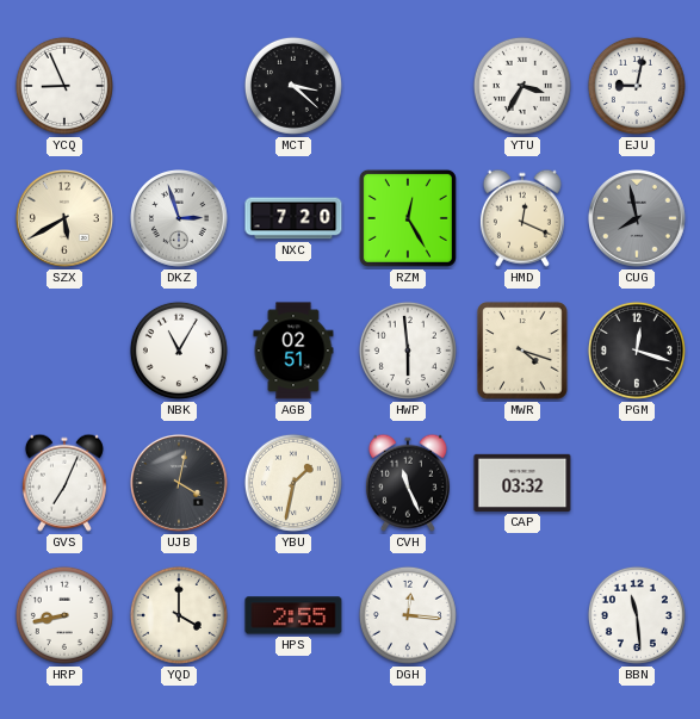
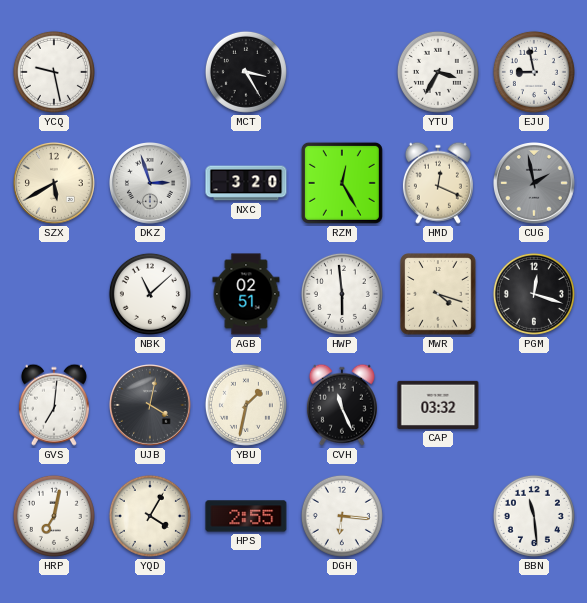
YCQ: 8:56 -> 9:28 (54, 72)
MCT: 3:22 -> 3:25 (246, 72)
EJU: 9:02 -> 8:58 (534, 72)
NXC: 7:20 -> 3:20 (246, 183)
CUG: 7:58 -> 1:58 (535, 184)
NBK: 11:05 -> 11:08 (150, 294)
GVS: 7:04 -> 7:01 (54, 405)
HRP: 8:43 -> 7:02 (54, 516)
YQD: 4:00 -> 4:05 (150, 516)
DGH: 12:16 -> 6:16 (342, 516)
